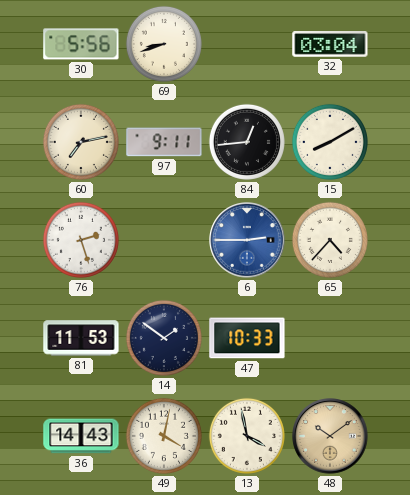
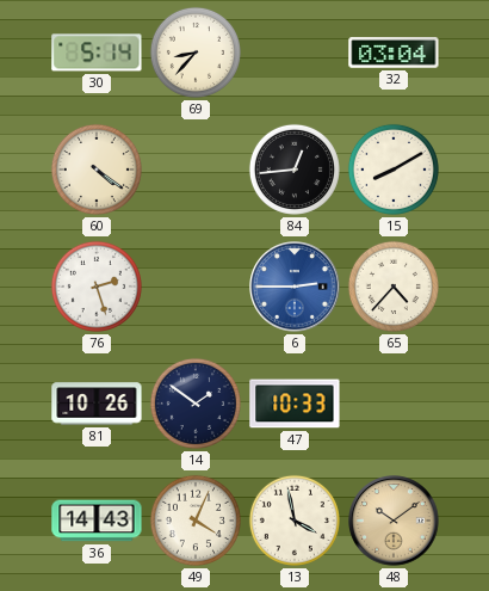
30: 5:56 -> 5:14 (97, 53)
69: 8:42 -> 8:37 (196, 53)
60: 7:13 -> 4:21 (97, 170)
97: 9:11 -> none (164, 142)
81: 11:53 -> 10:26 (97, 404)
49: 4:02 -> 4:04 (196, 521)
